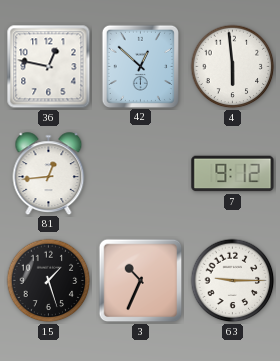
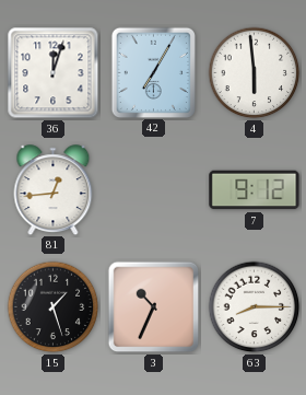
36: 12:47 -> 12:03 (54, 73)
42: 12:52 -> 7:05 (153, 72)
63: 9:15 -> 8:15 (255, 307)
